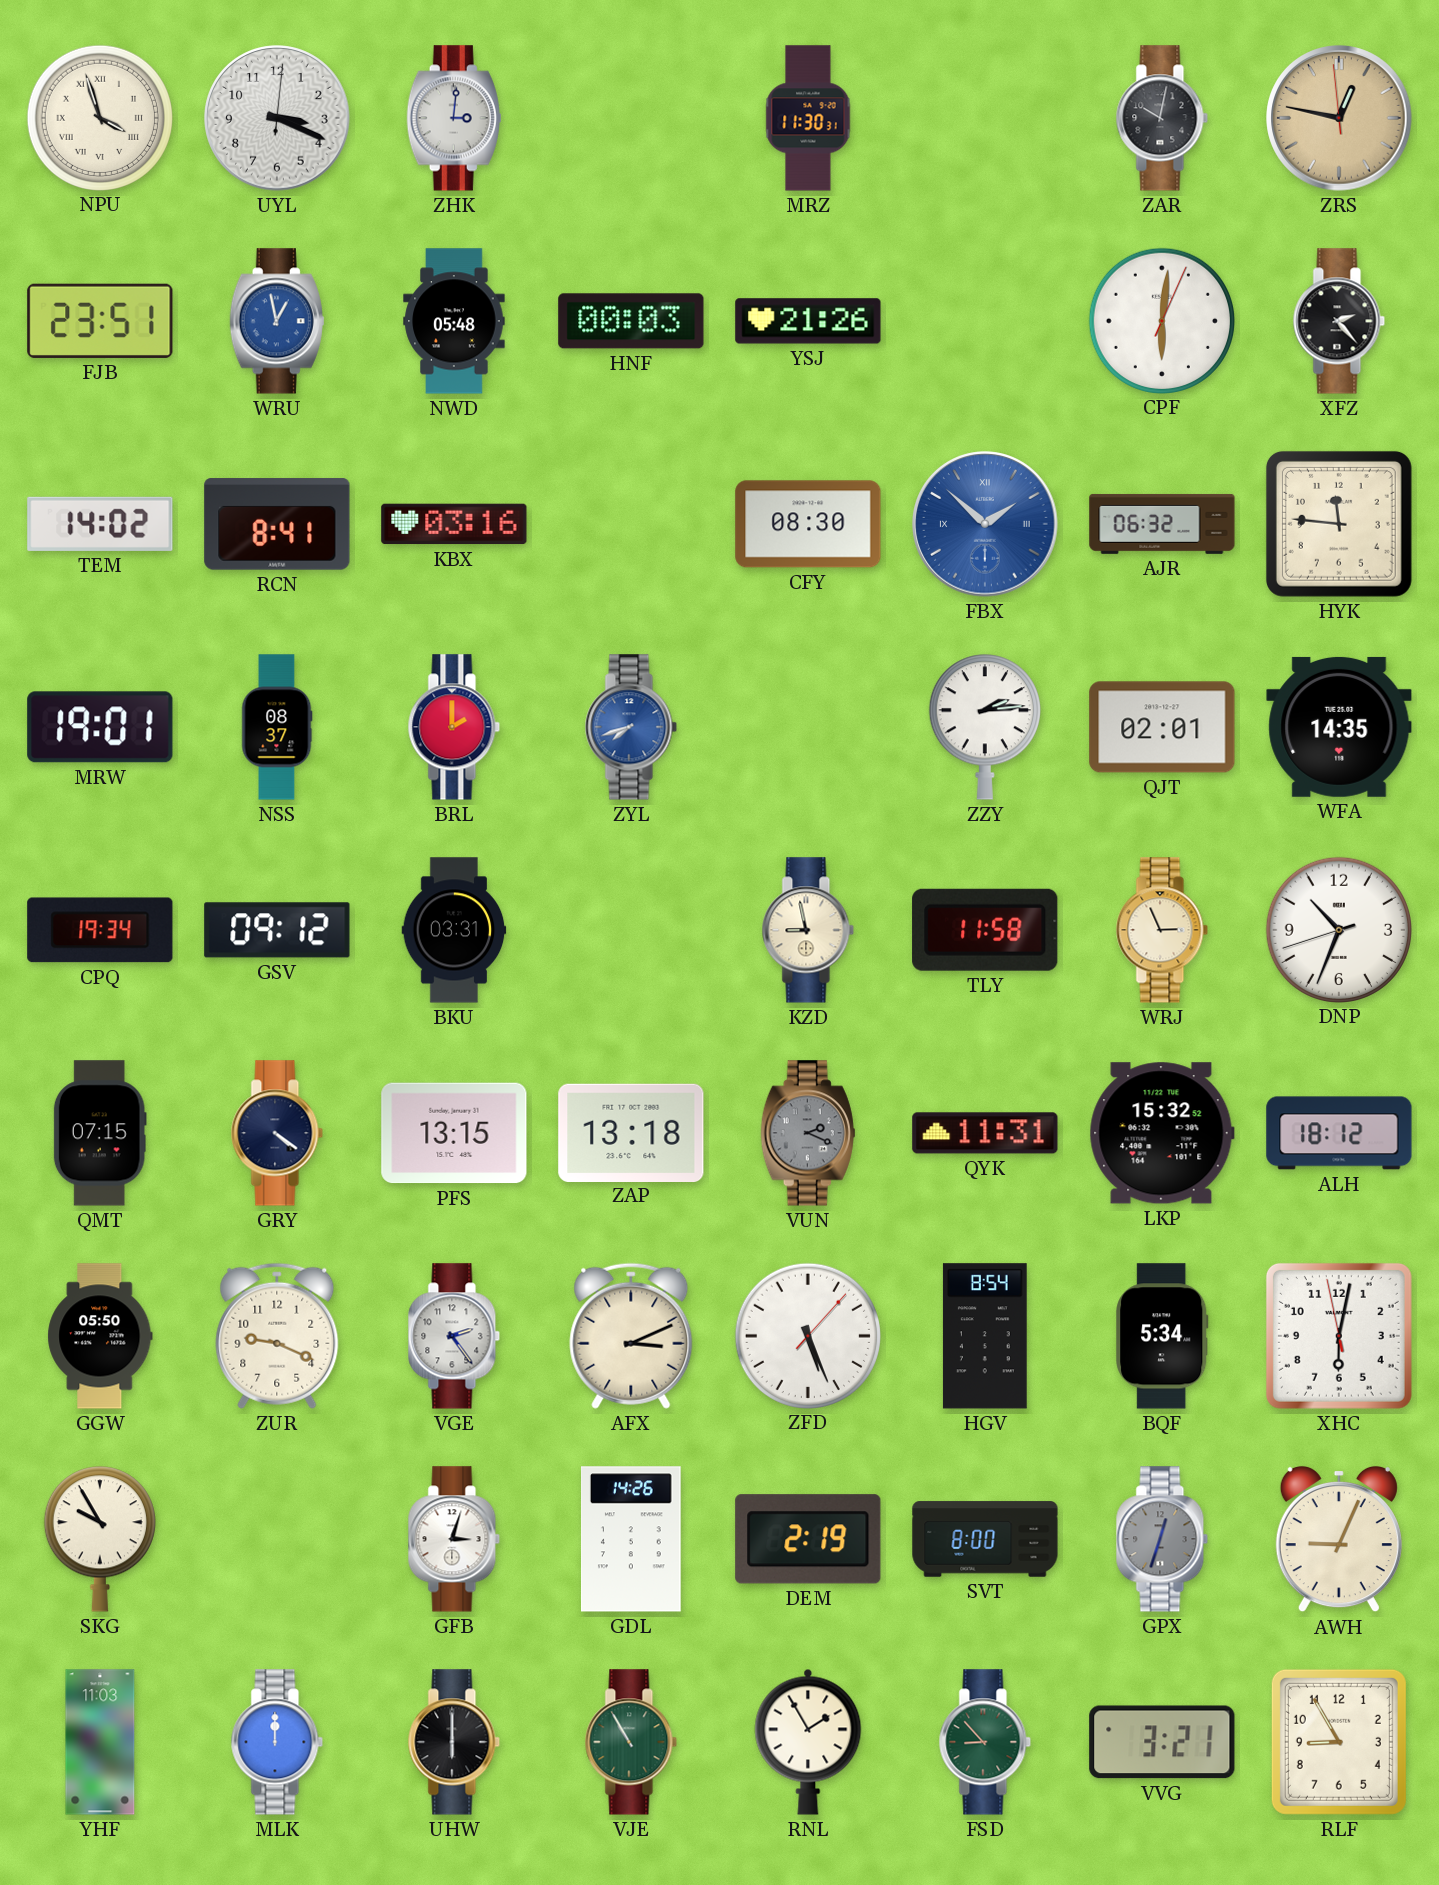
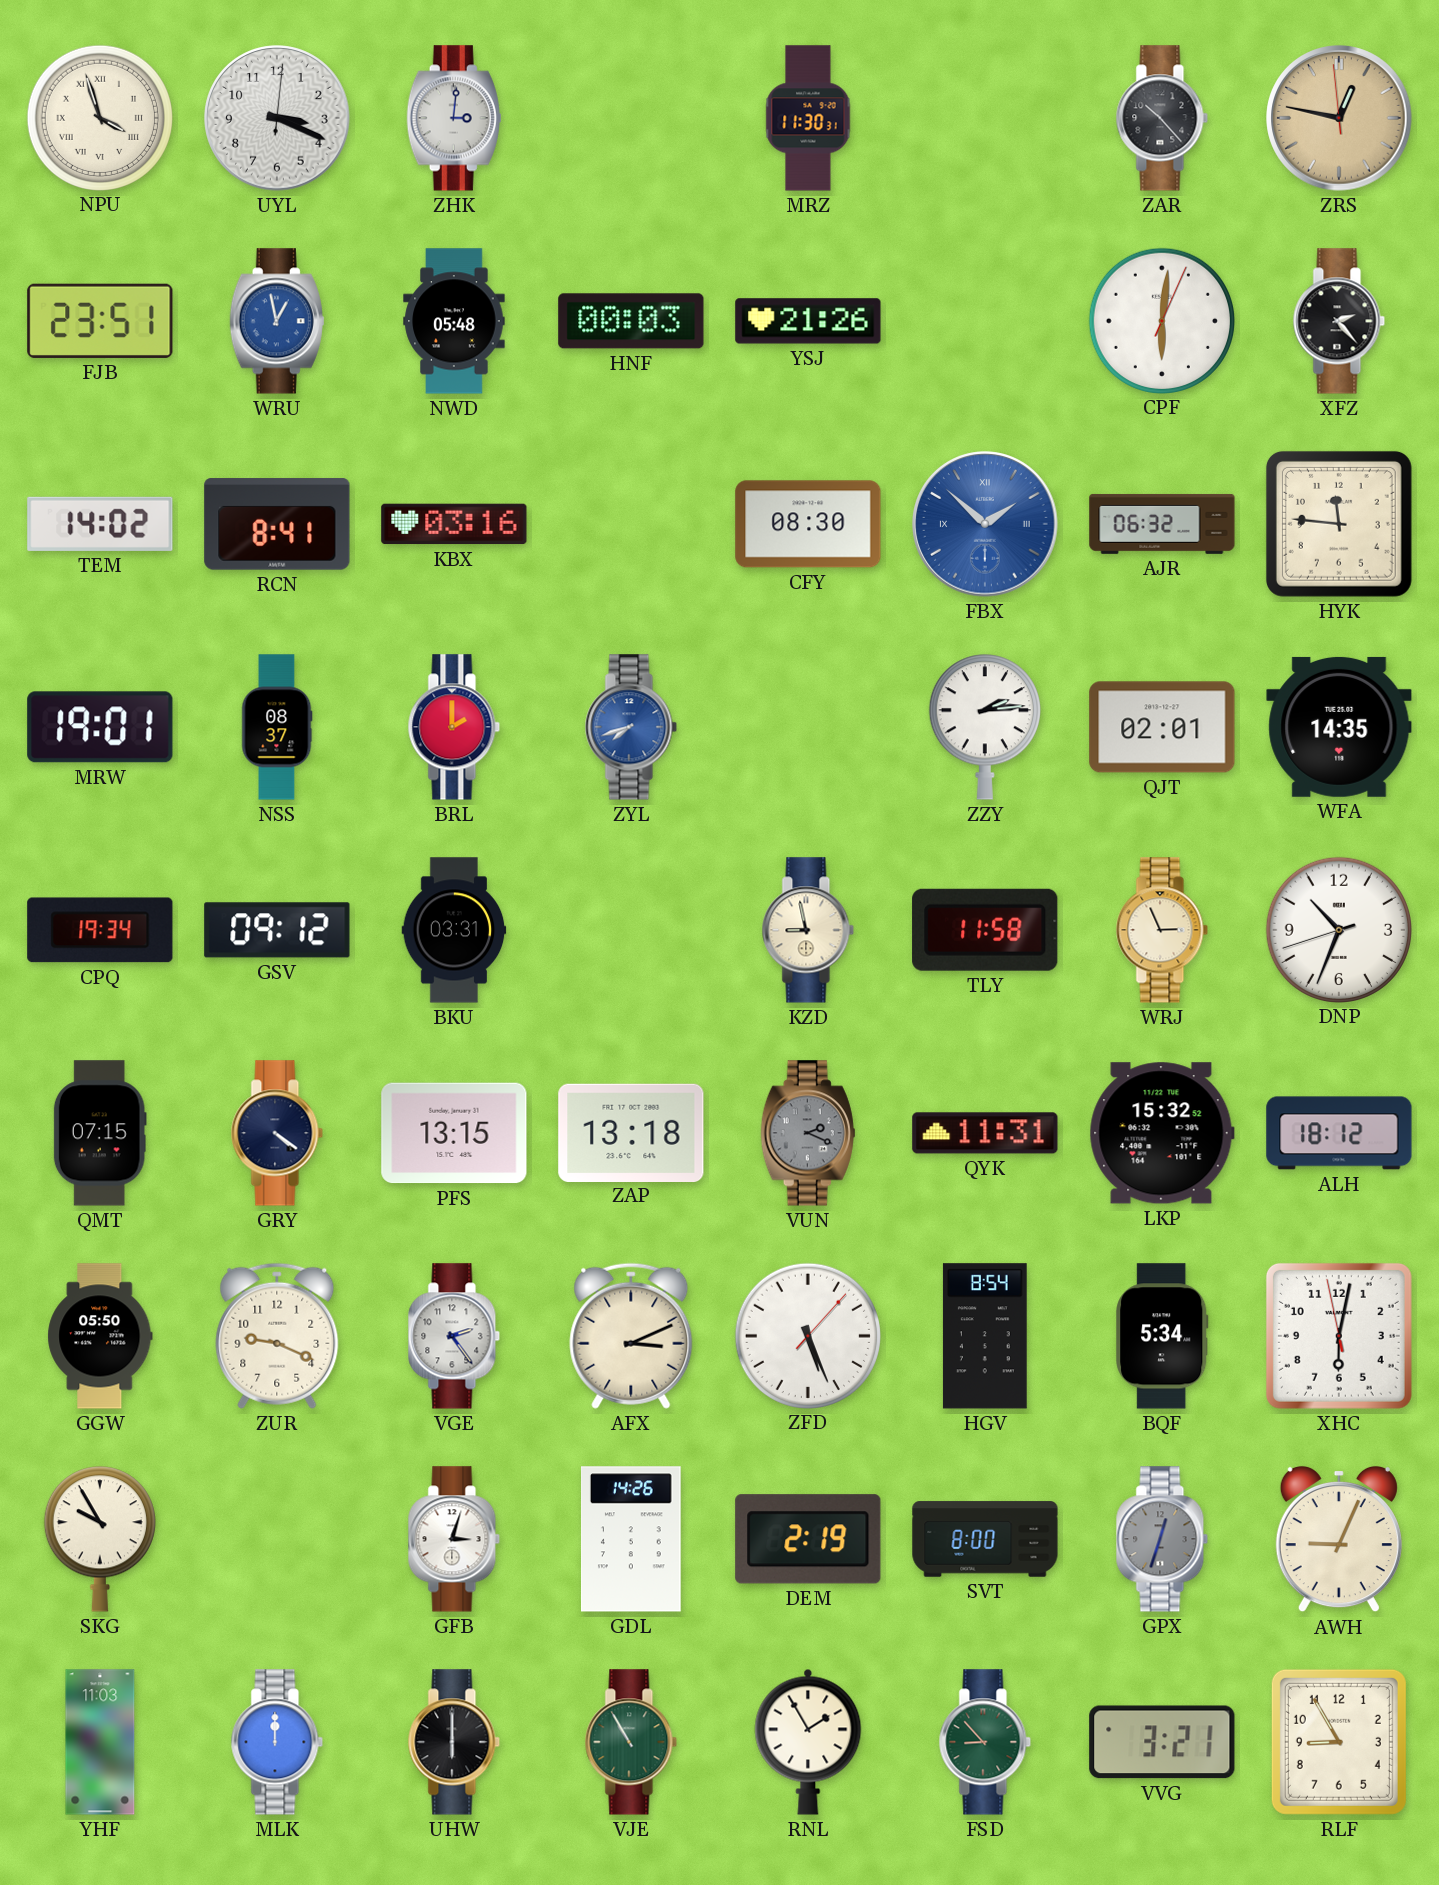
ZAR: 10:02 -> 10:23 (1162, 118)
